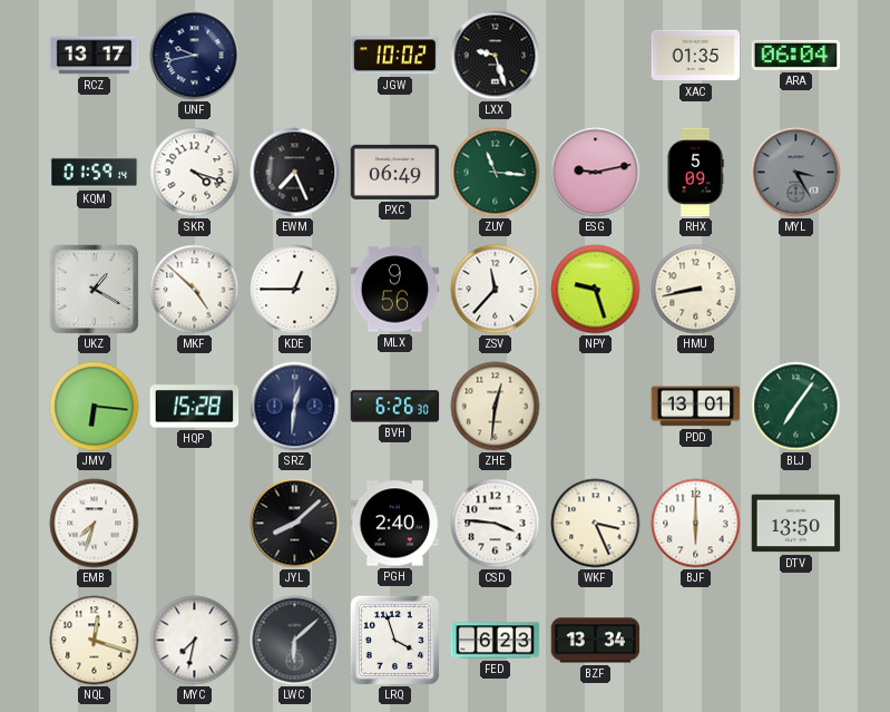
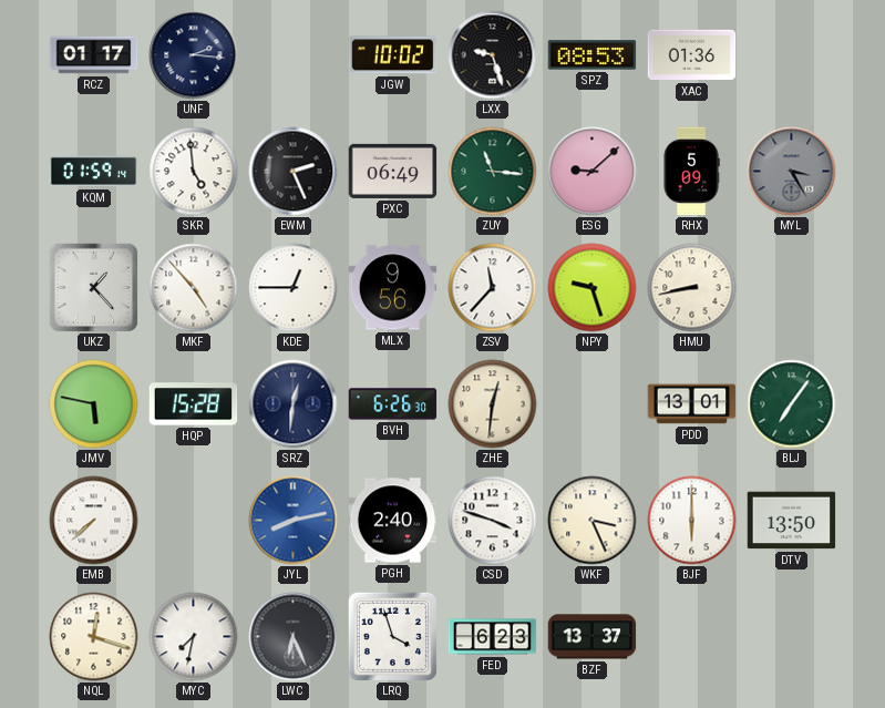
RCZ: 13:17 -> 01:17 (94, 55)
UNF: 9:43 -> 2:16 (194, 55)
SPZ: none -> 08:53 (593, 55)
XAC: 01:35 -> 01:36 (692, 55)
ARA: 06:04 -> none (796, 55)
SKR: 4:18 -> 4:59 (194, 172)
EWM: 7:26 -> 2:26 (294, 172)
ESG: 9:13 -> 9:08 (593, 172)
UKZ: 1:20 -> 1:23 (94, 288)
MKF: 4:52 -> 4:53 (194, 288)
JMV: 6:16 -> 5:47 (94, 404)
EMB: 7:33 -> 7:38 (94, 521)
JYL: 8:08 -> 8:13 (294, 521)
JYL dial: black -> blue (294, 521)
CSD: 3:46 -> 3:48 (493, 521)
LWC: 6:08 -> 6:26 (294, 637)
BZF: 13:34 -> 13:37 (593, 637)
